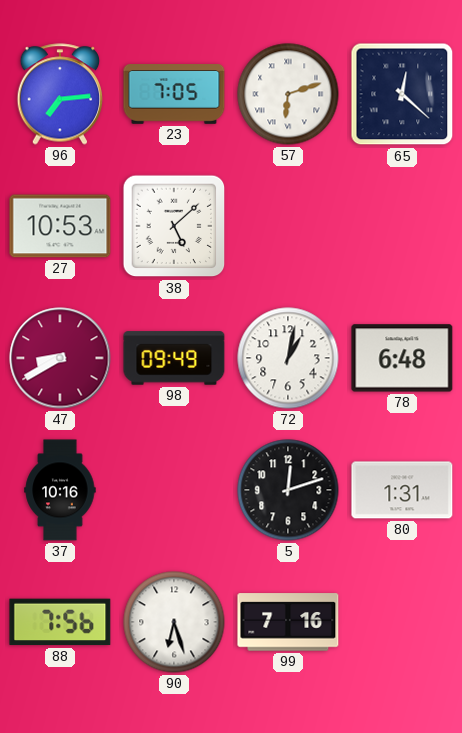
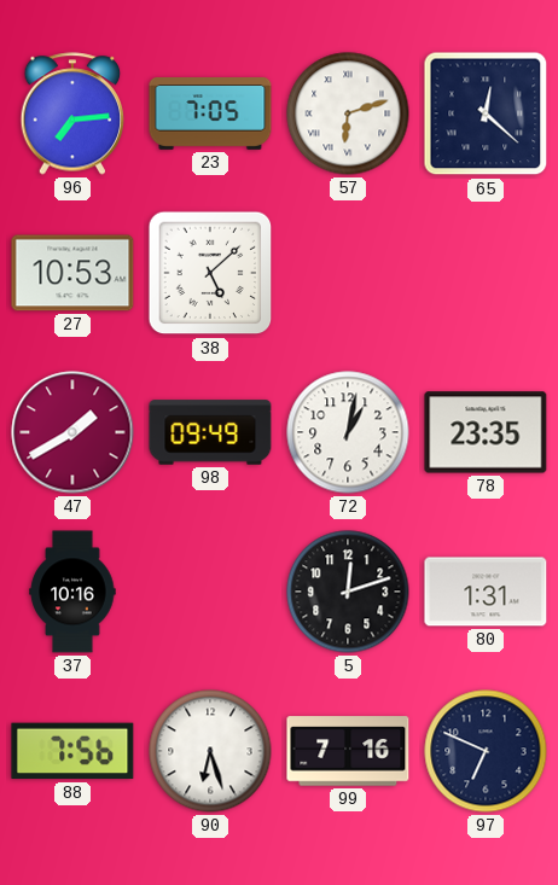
47: 8:40 -> 1:40 (72, 432)
78: 6:48 -> 23:35 (486, 432)
97: none -> 6:49 (486, 751)
